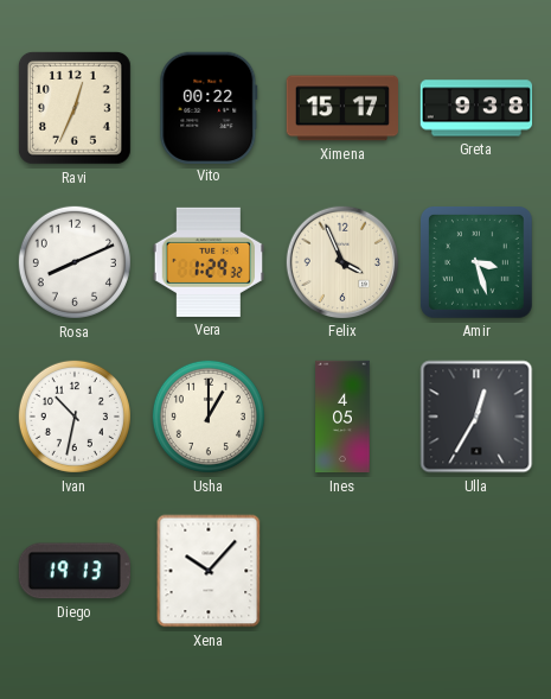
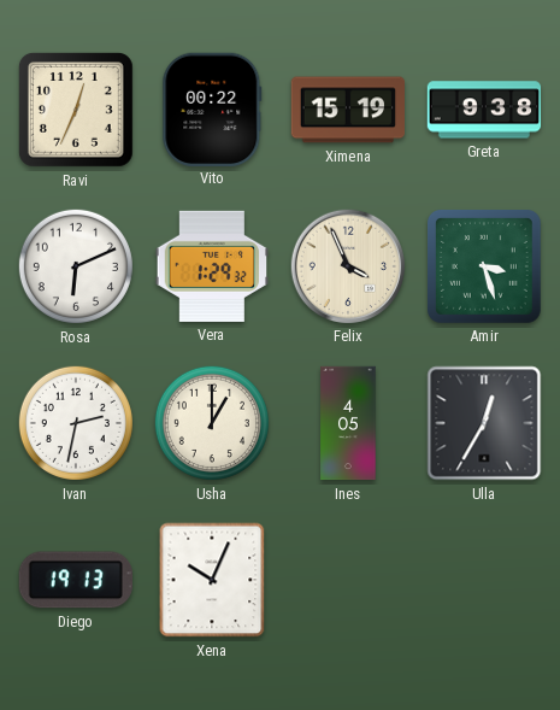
Ximena: 15:17 -> 15:19 (347, 110)
Rosa: 8:11 -> 6:11 (76, 266)
Ivan: 10:32 -> 2:32 (76, 423)
Xena: 10:07 -> 10:04 (212, 580)
